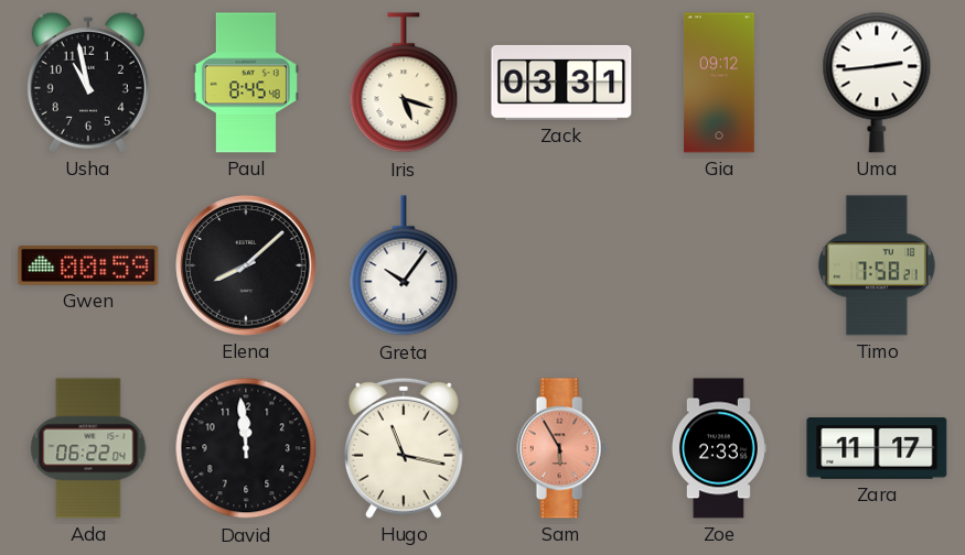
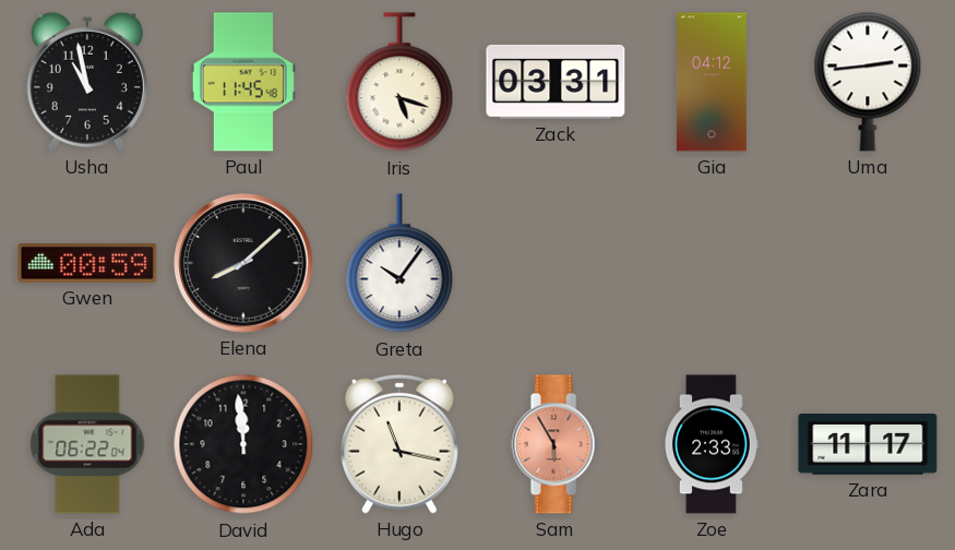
Paul: 8:45 -> 11:45 (243, 82)
Gia: 09:12 -> 04:12 (712, 82)
Timo: 7:58 -> none (877, 265)
